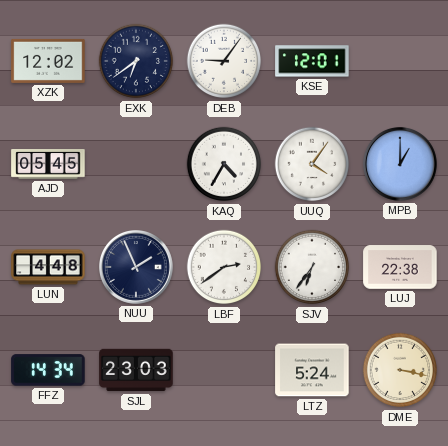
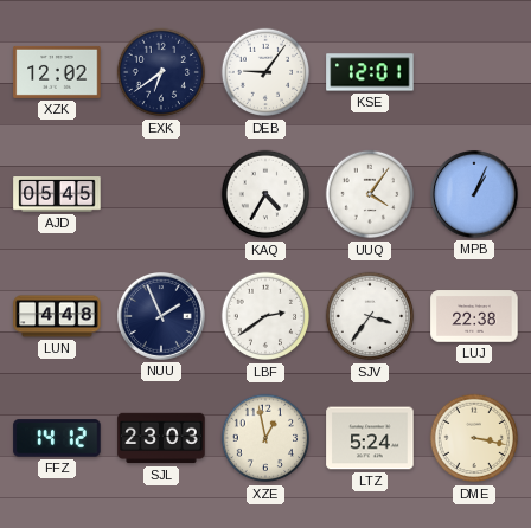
MPB: 1:00 -> 1:04 (475, 195)
SJV: 6:36 -> 3:36 (370, 316)
FFZ: 14:34 -> 14:12 (57, 438)
XZE: none -> 12:58 (265, 438)
